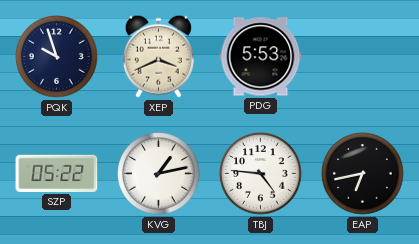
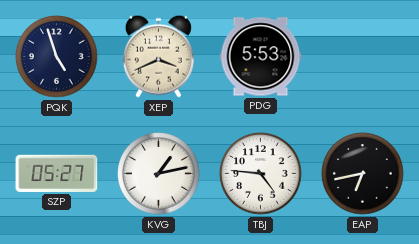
PQK: 9:57 -> 4:57 (57, 57)
SZP: 05:22 -> 05:27 (57, 173)
